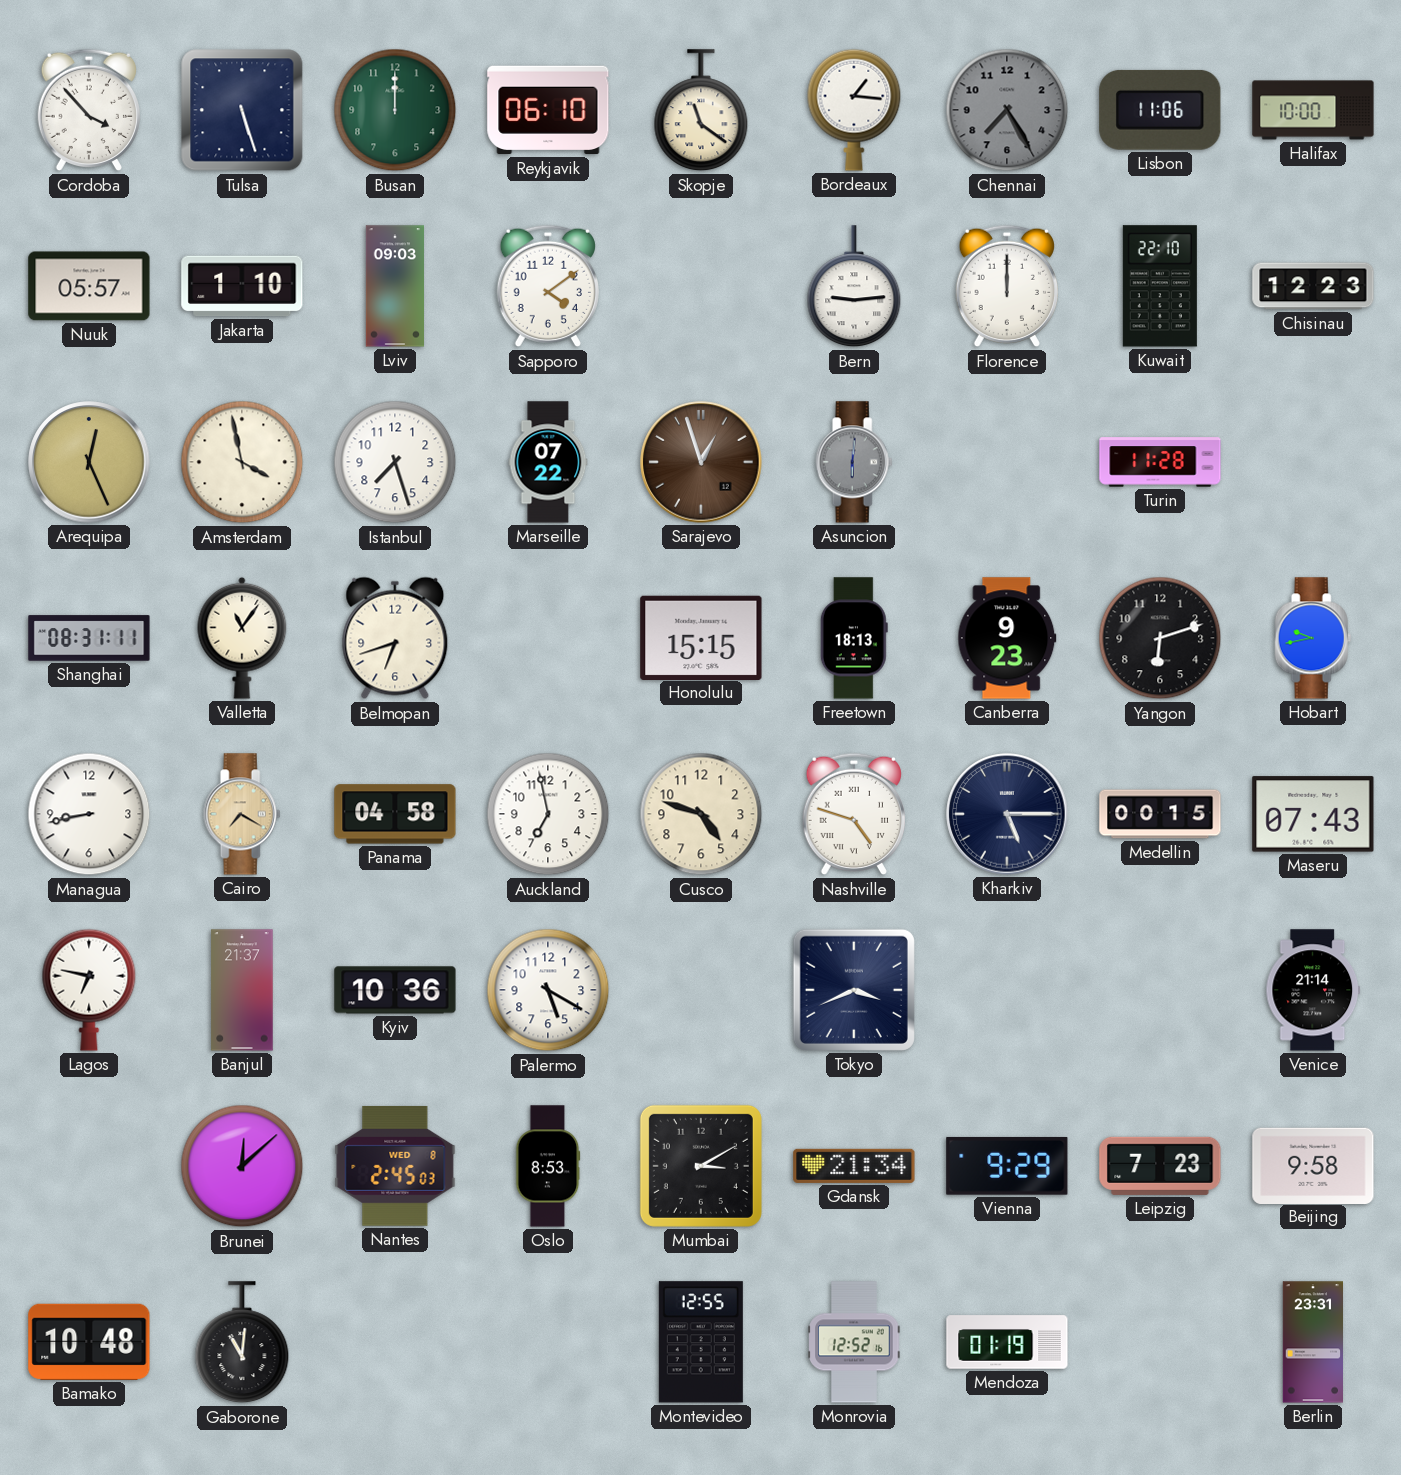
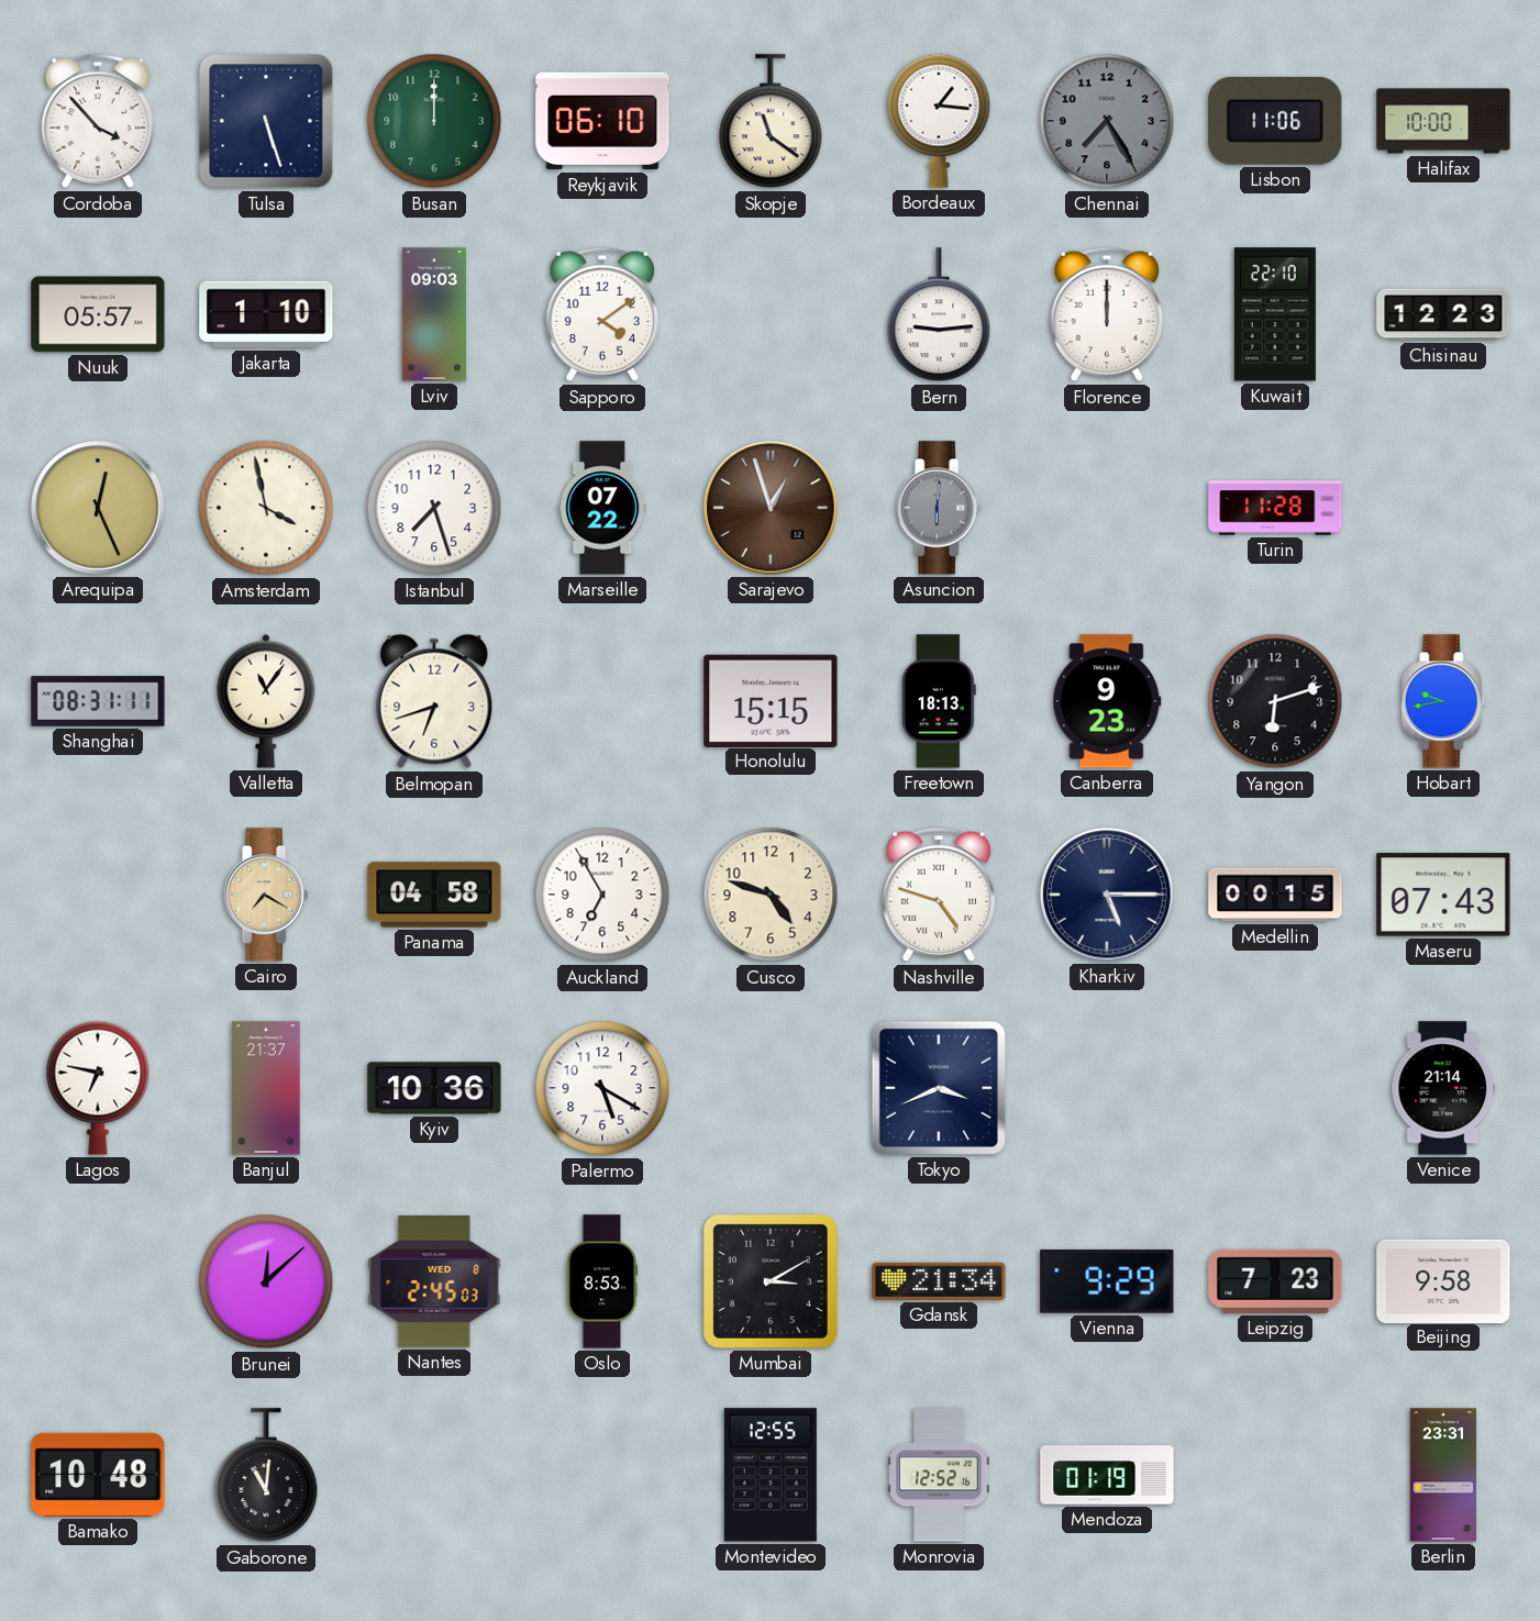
Managua: 8:43 -> none (89, 814)
Auckland: 6:58 -> 6:55 (602, 895)
